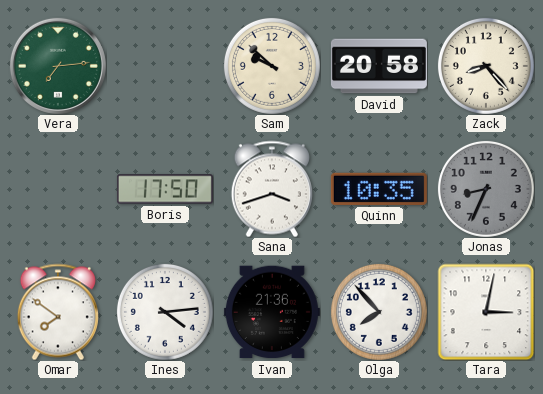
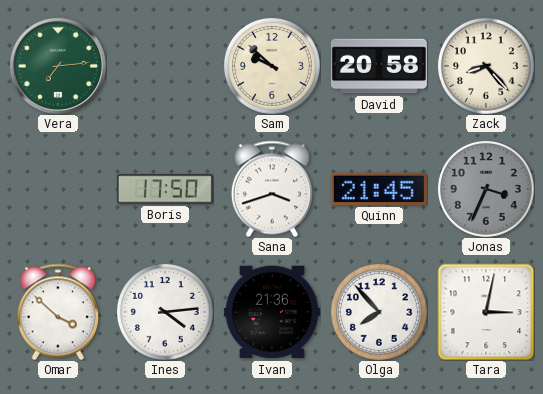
Quinn: 10:35 -> 21:45 (379, 189)
Jonas: 8:34 -> 3:34 (486, 189)
Omar: 7:51 -> 3:52 (58, 312)
